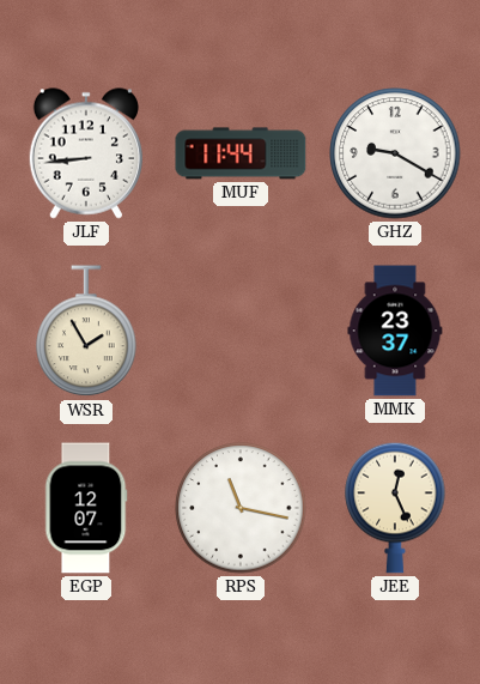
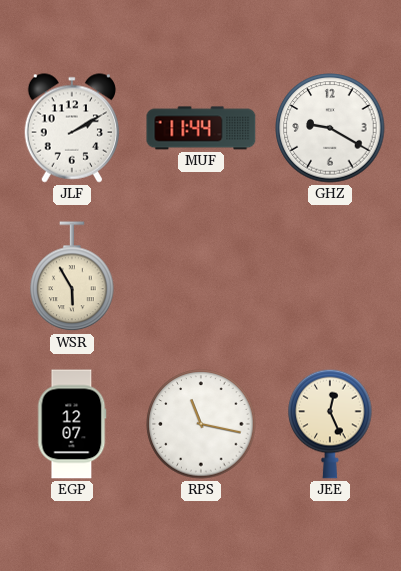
JLF: 8:44 -> 2:10 (71, 128)
WSR: 1:55 -> 5:55 (72, 277)
MMK: 23:37 -> none (395, 331)
